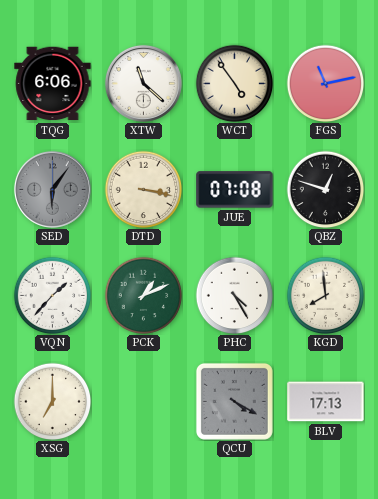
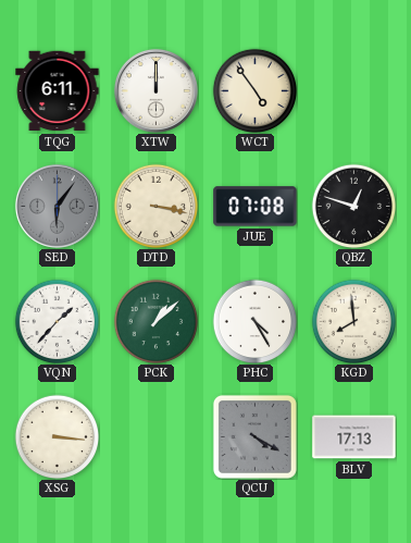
TQG: 6:06 -> 6:11 (58, 91)
XTW: 11:22 -> 12:00 (155, 90)
FGS: 11:13 -> none (325, 83)
PCK: 1:11 -> 1:08 (155, 321)
XSG: 7:00 -> 3:16 (57, 436)
